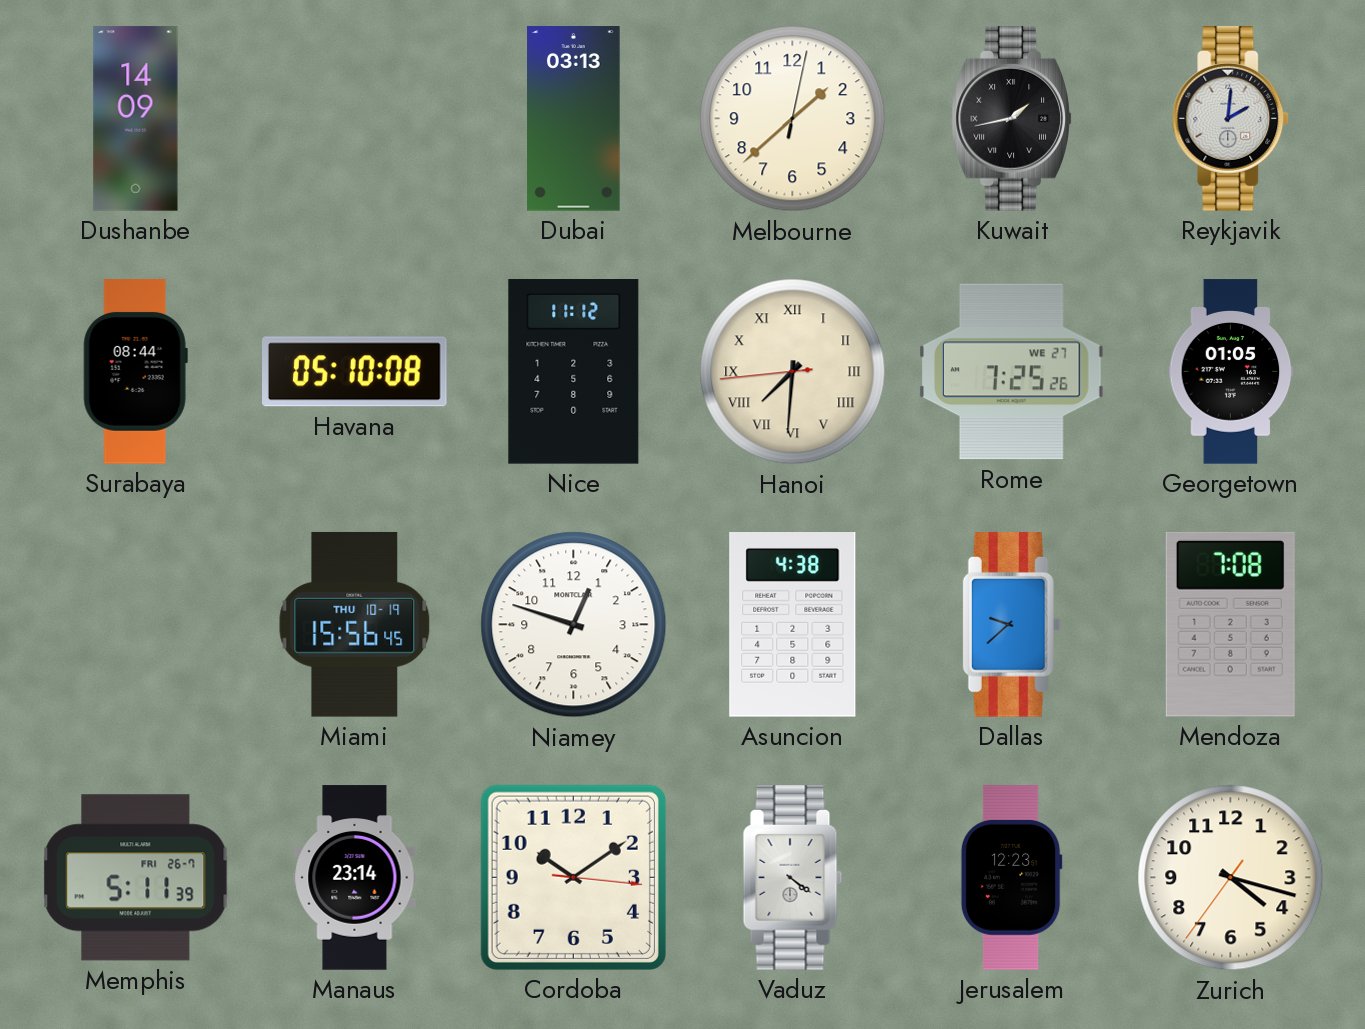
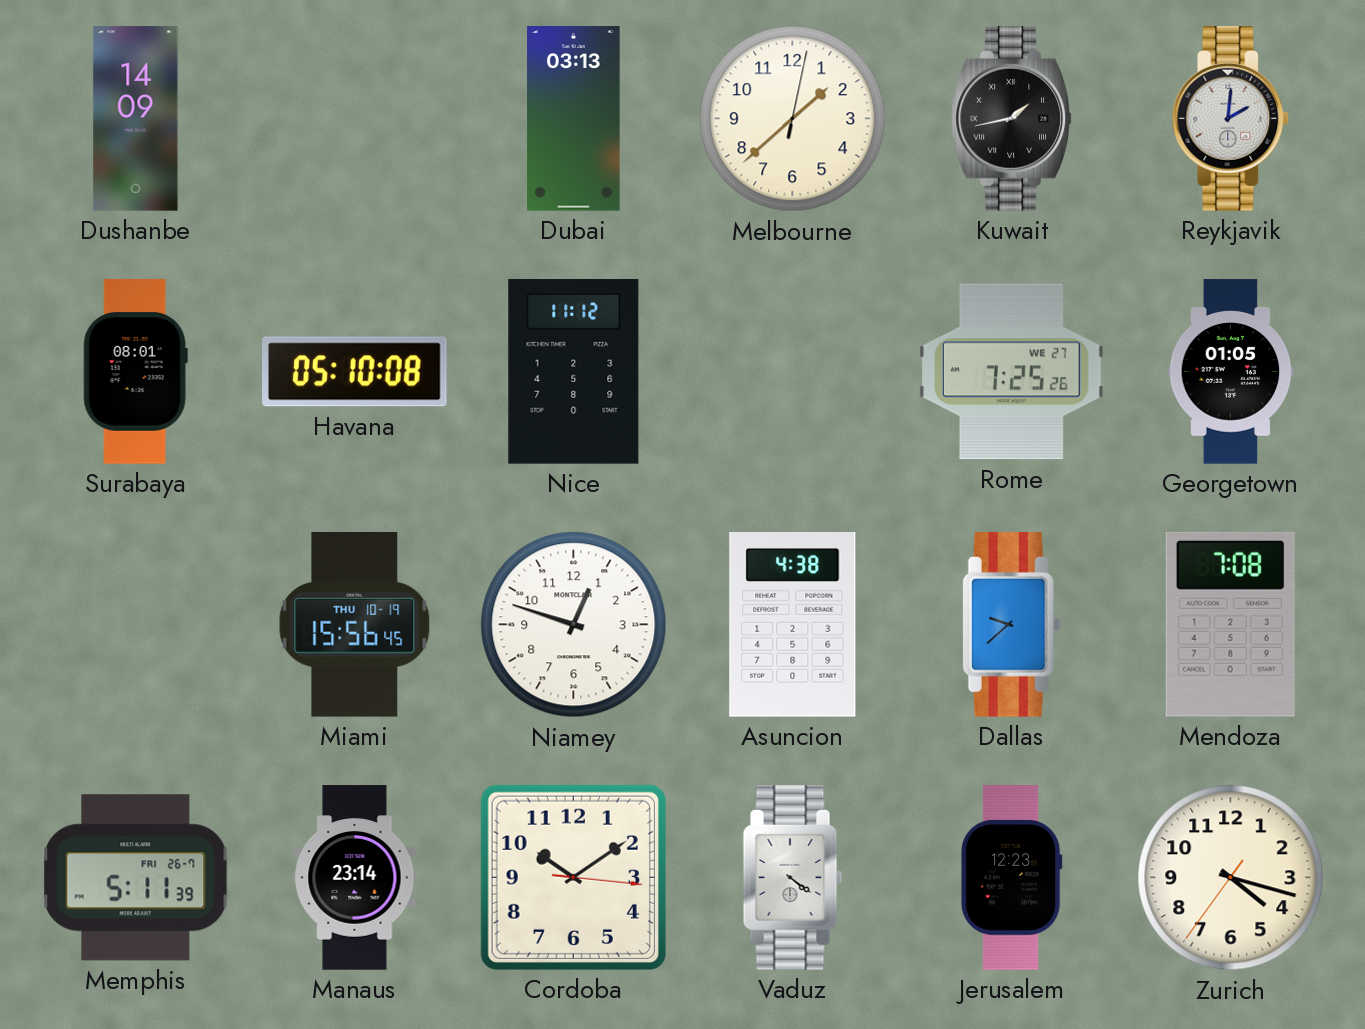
Surabaya: 08:44 -> 08:01 (135, 372)
Hanoi: 7:30 -> none (793, 372)
